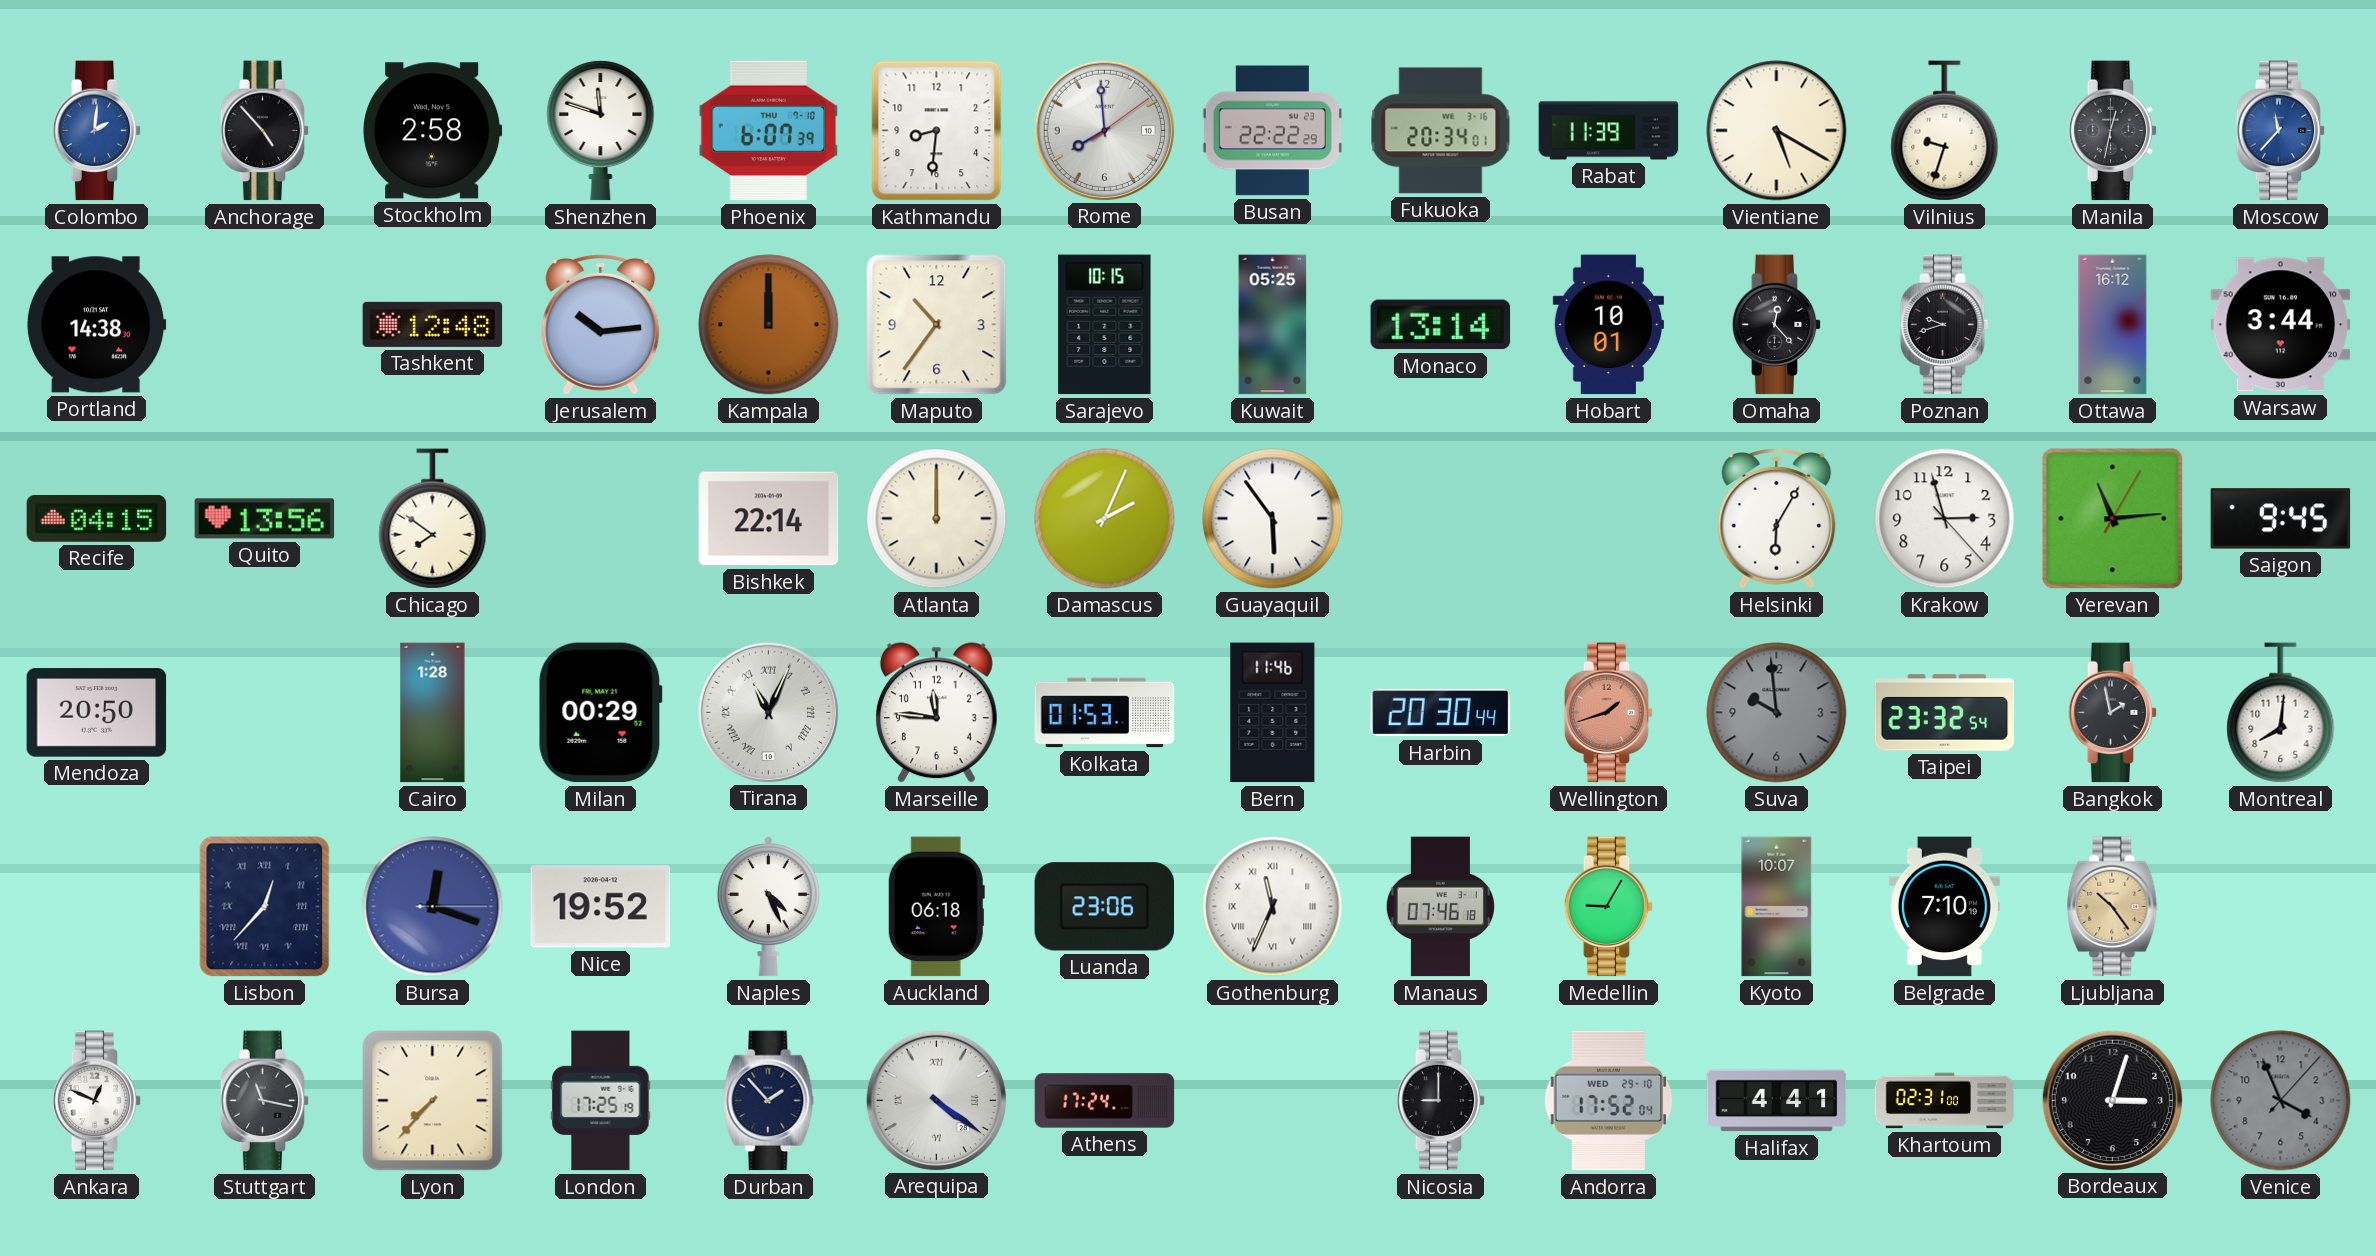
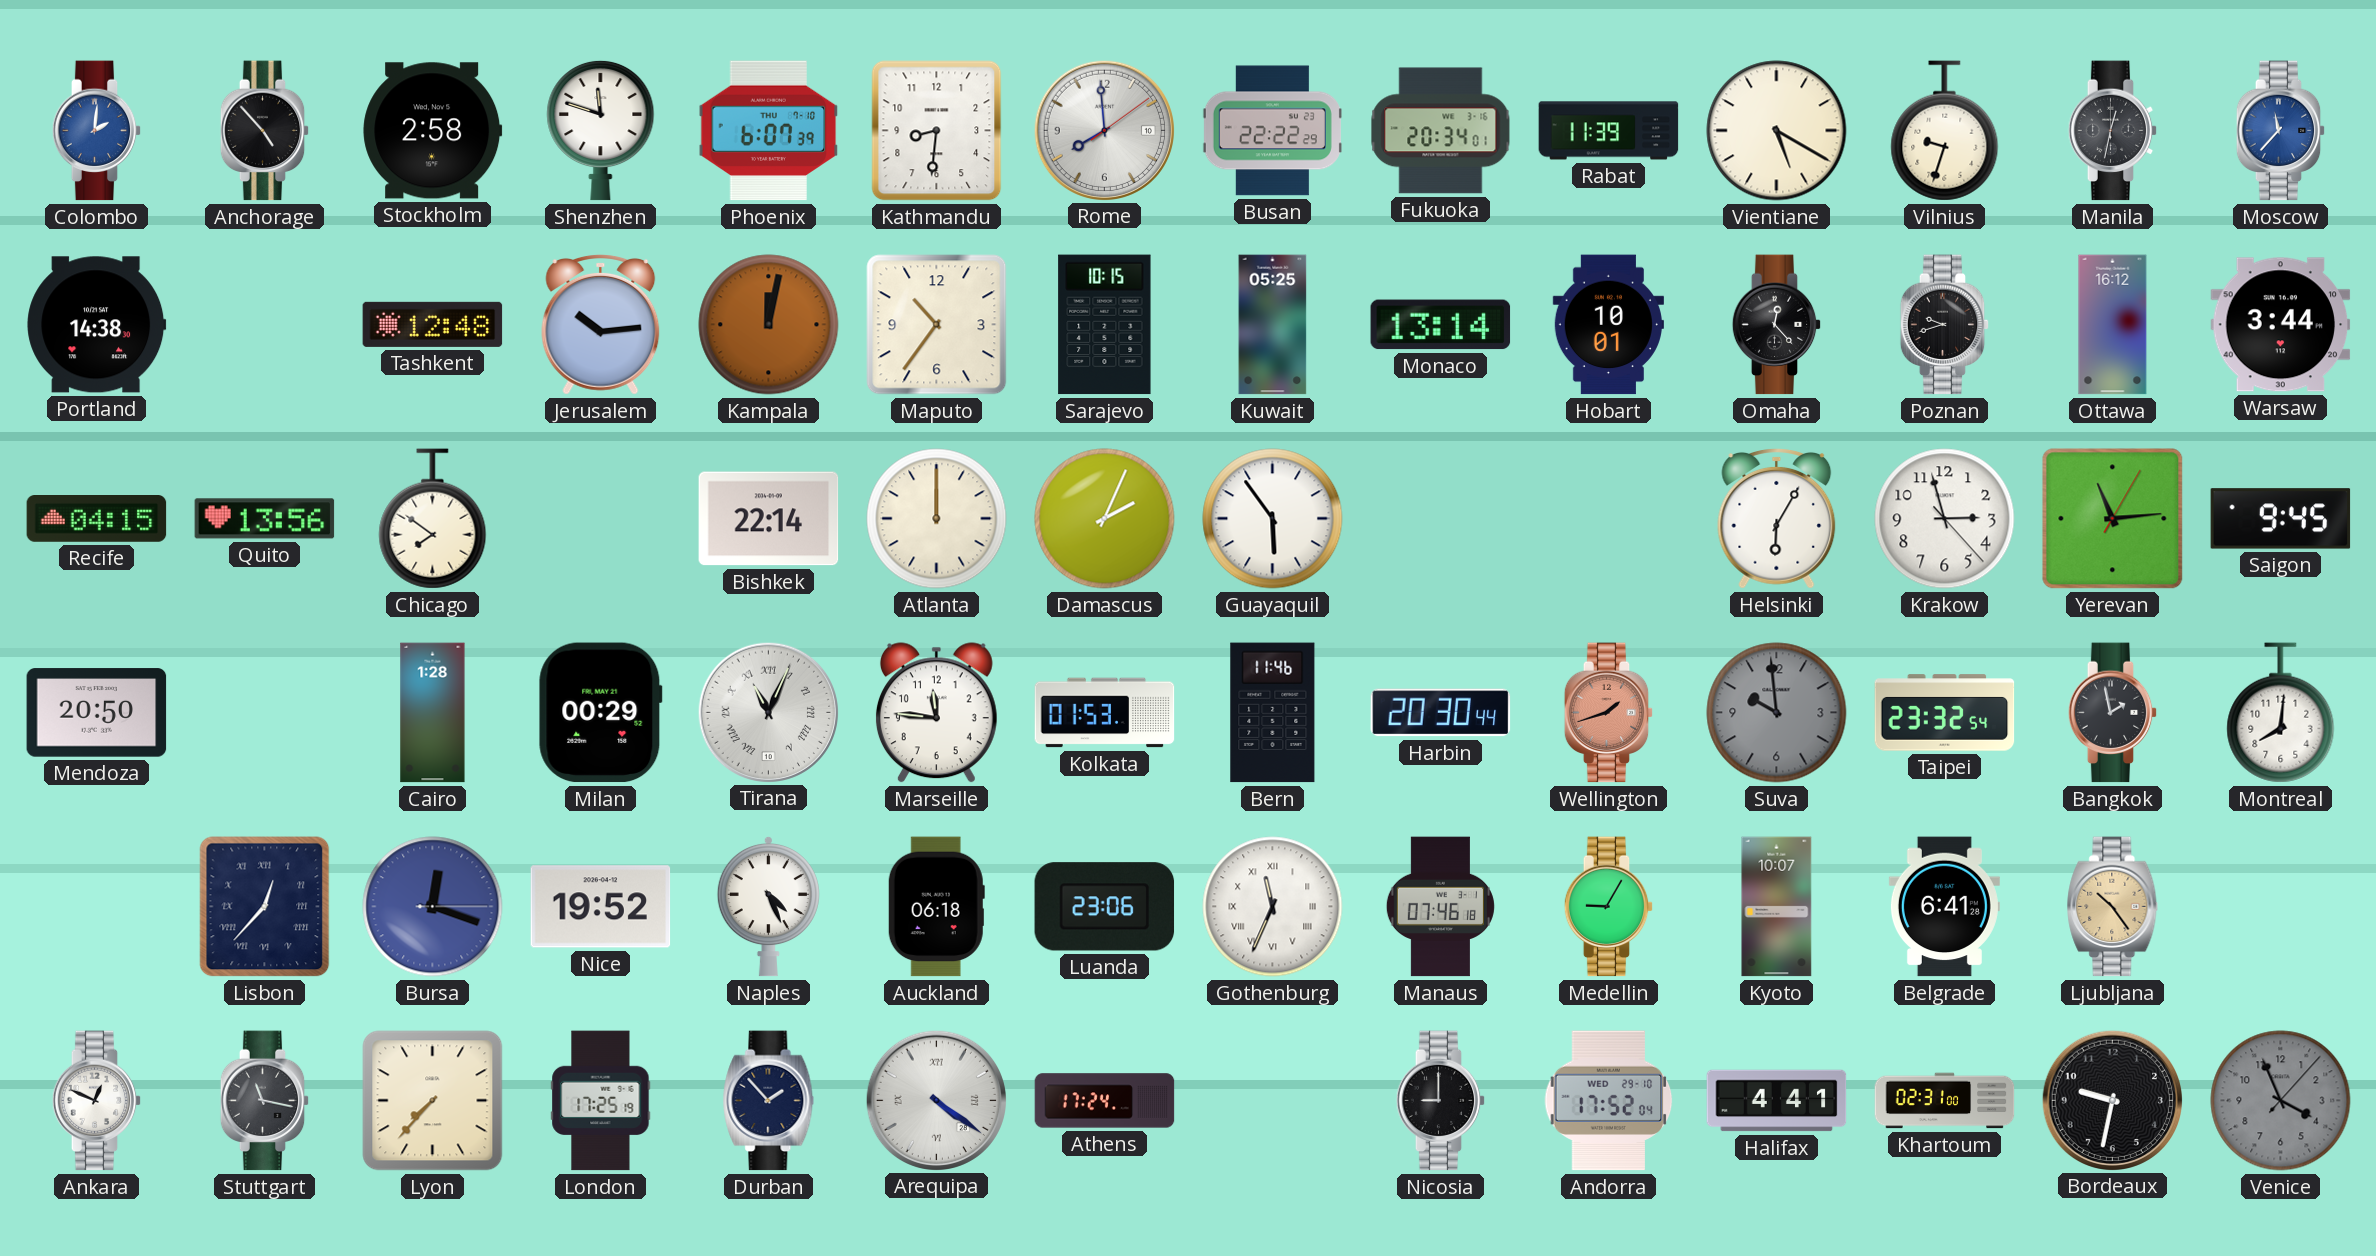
Kampala: 12:00 -> 12:02 (769, 325)
Belgrade: 7:10 -> 6:41 (1944, 907)
Bordeaux: 3:03 -> 9:32 (2112, 1100)
